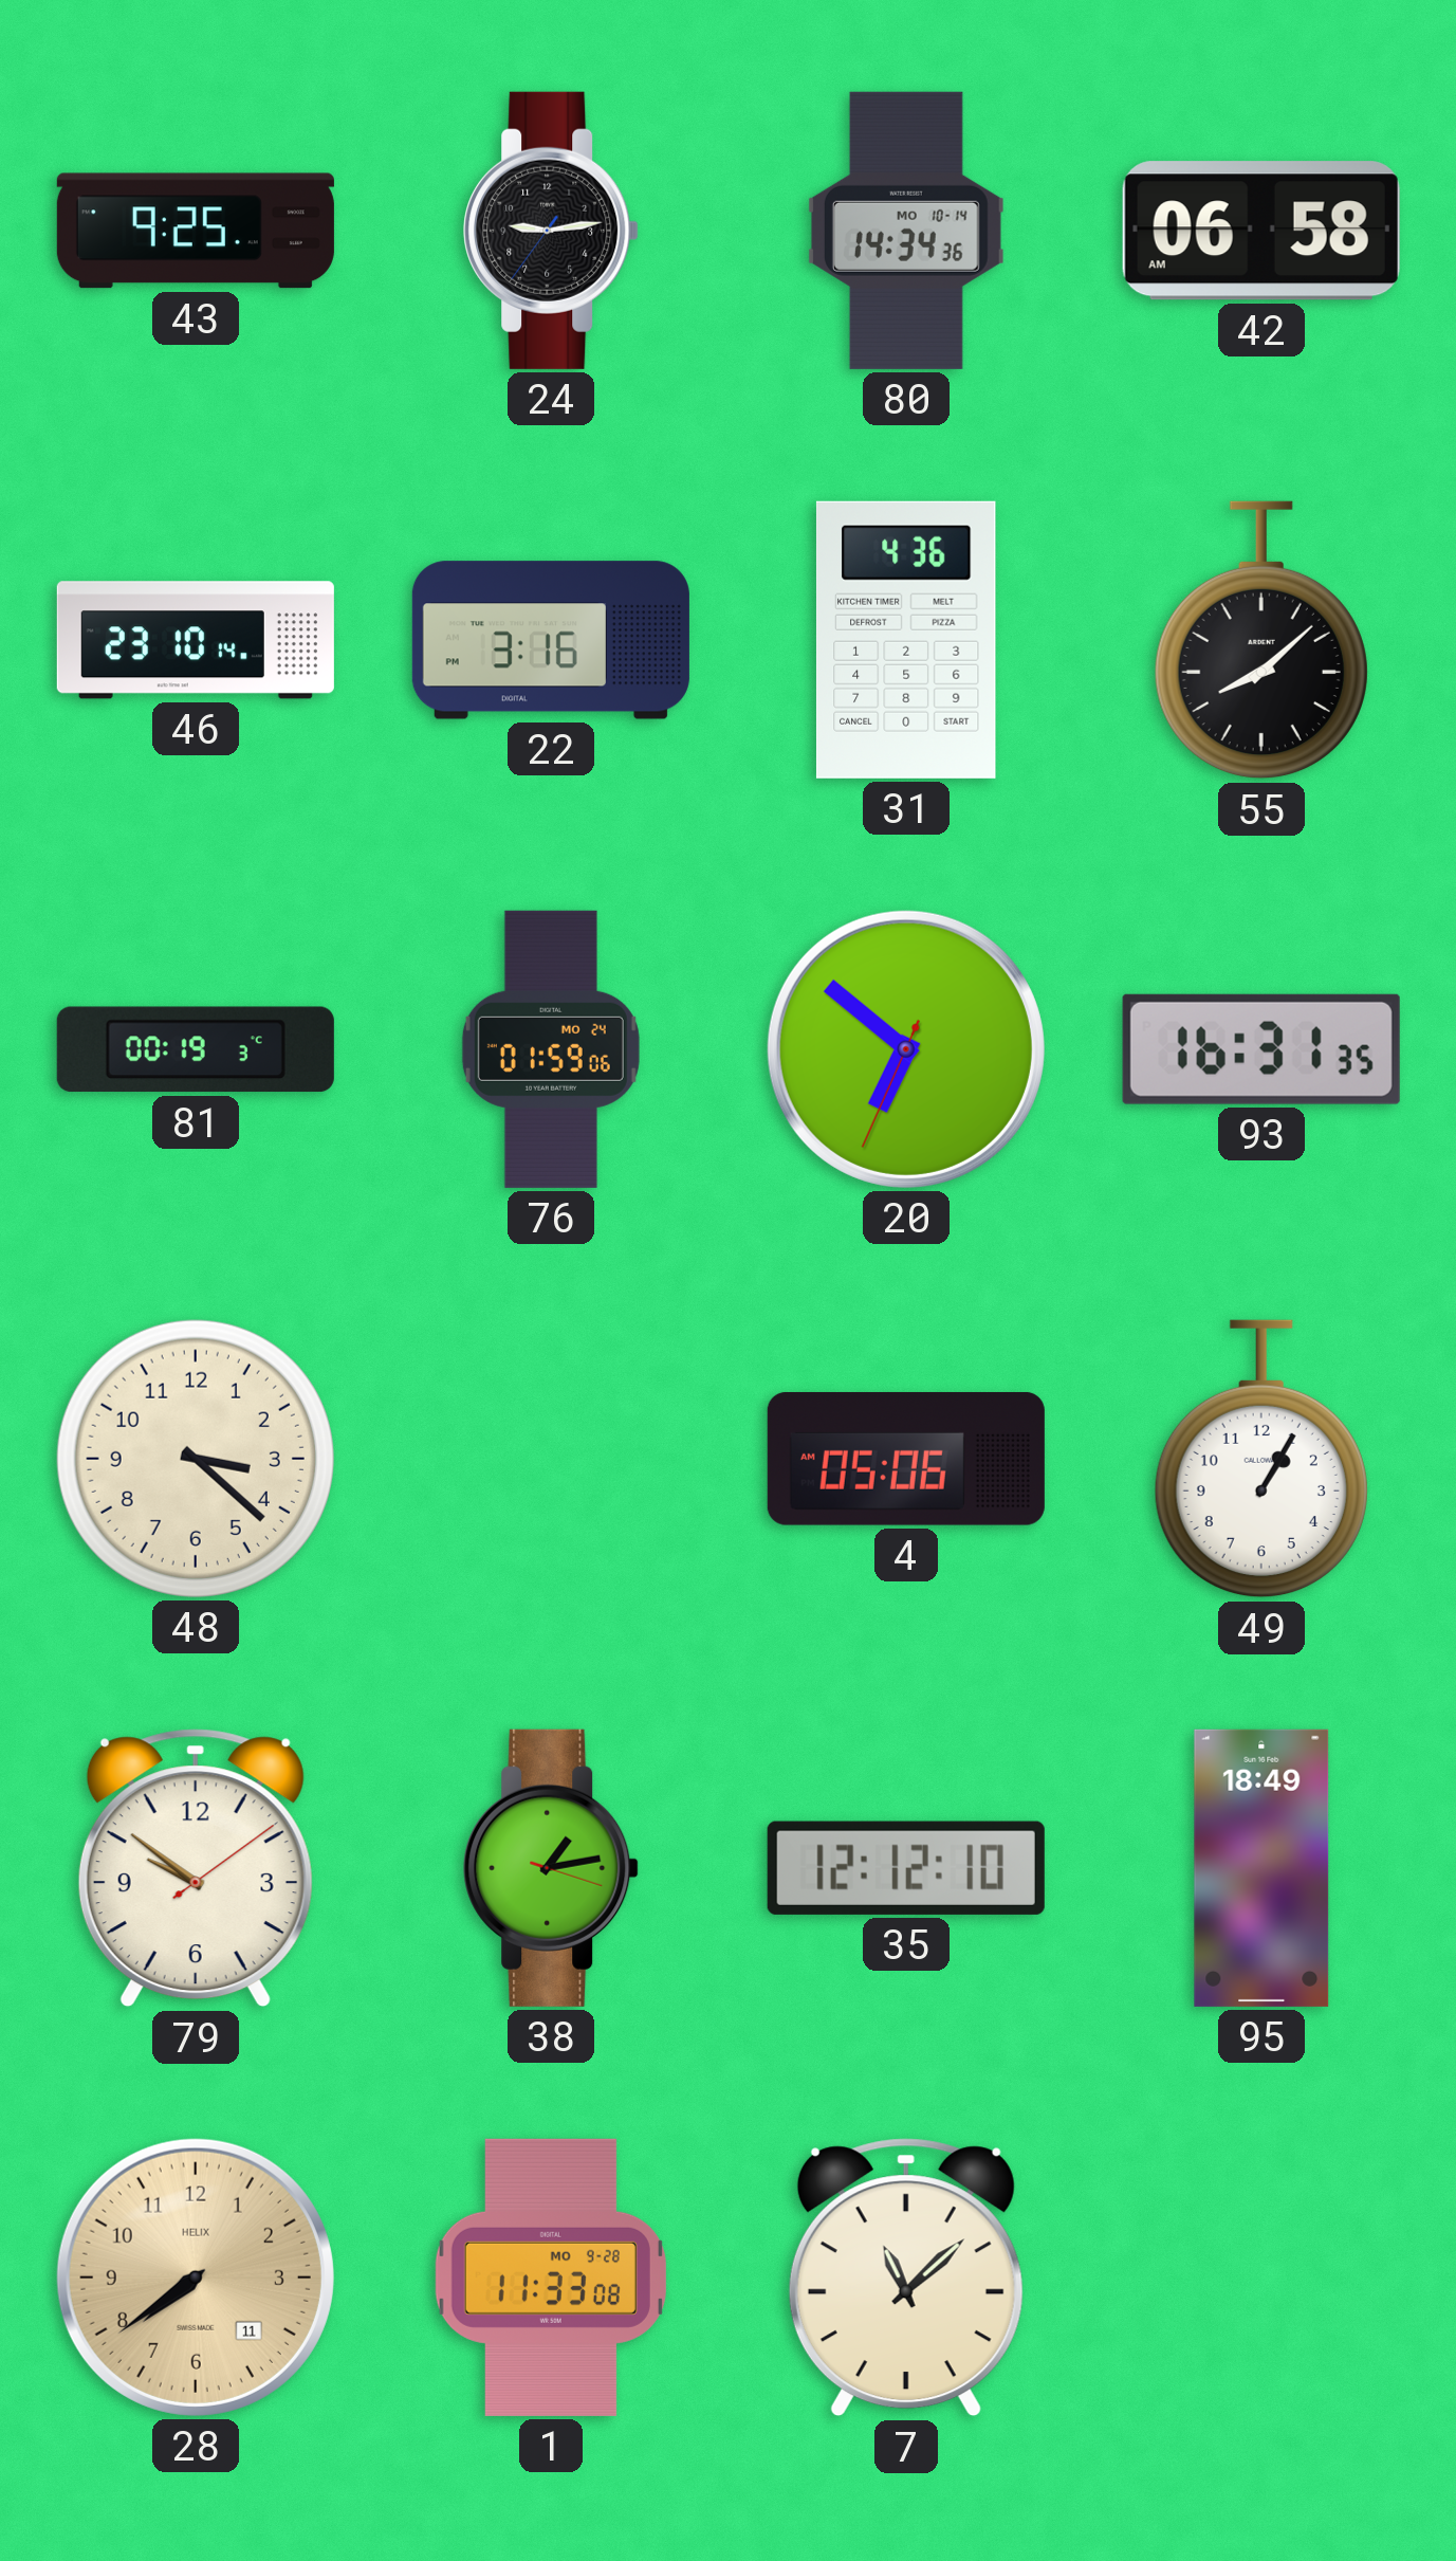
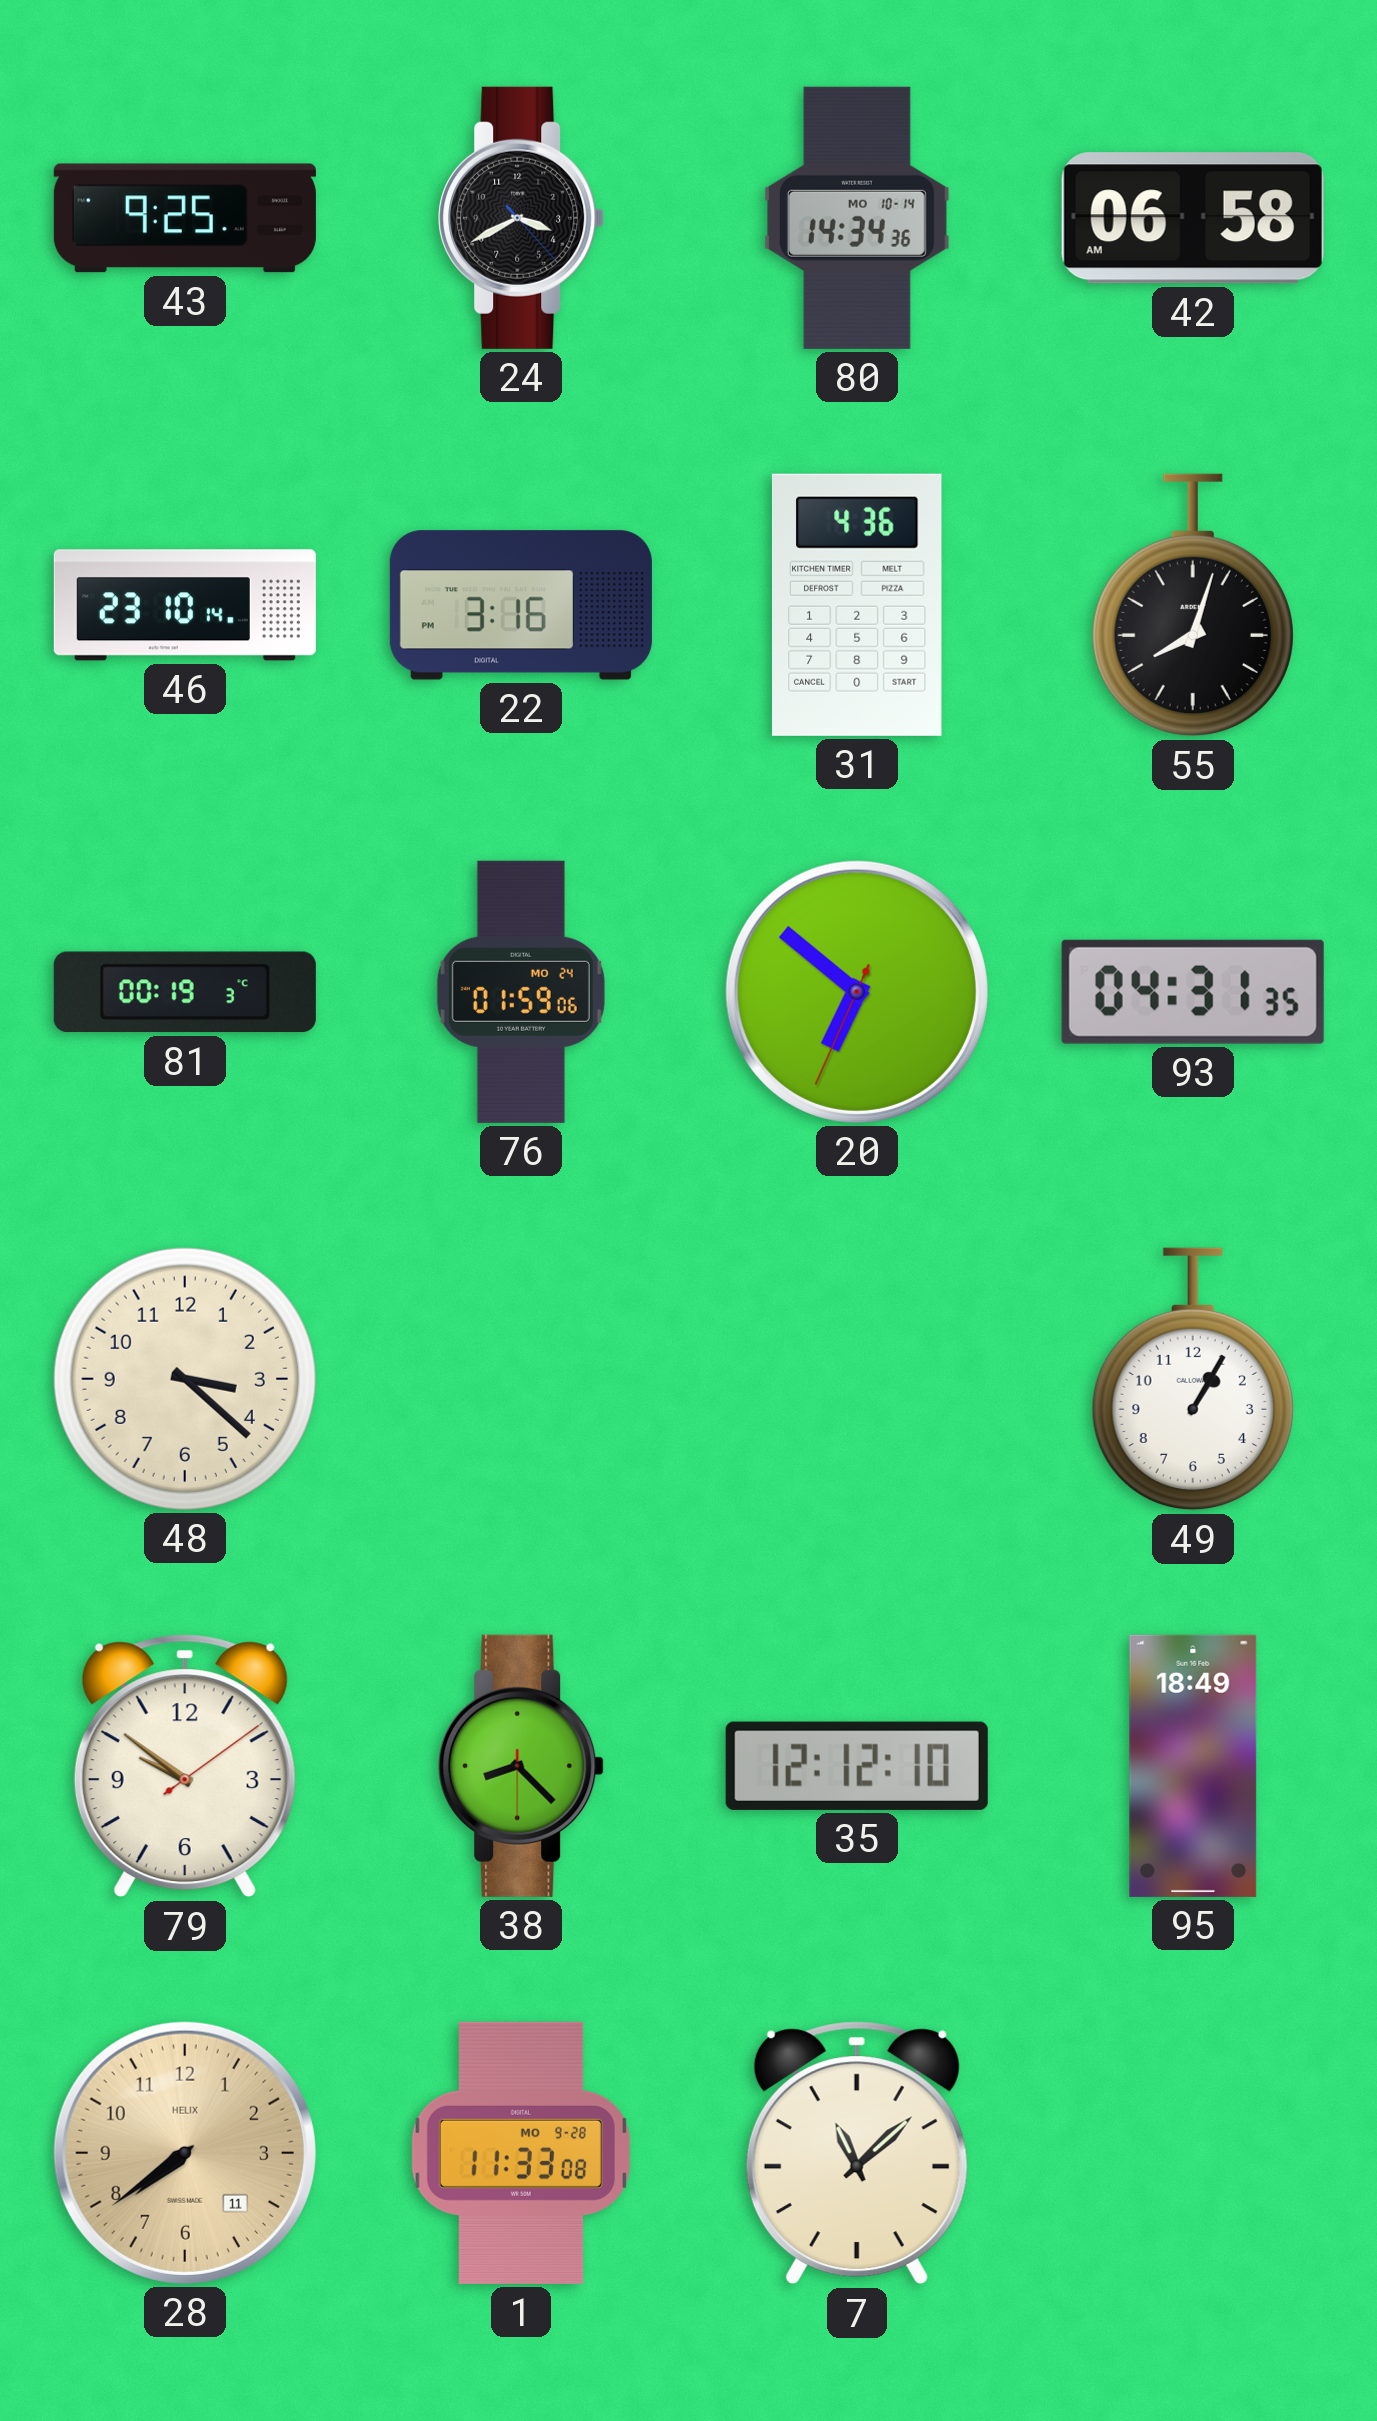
24: 9:13 -> 3:40 (521, 218)
55: 8:08 -> 8:03 (1193, 605)
93: 16:31 -> 04:31 (1193, 992)
4: 05:06 -> none (906, 1459)
38: 1:13 -> 8:22 (521, 1766)
